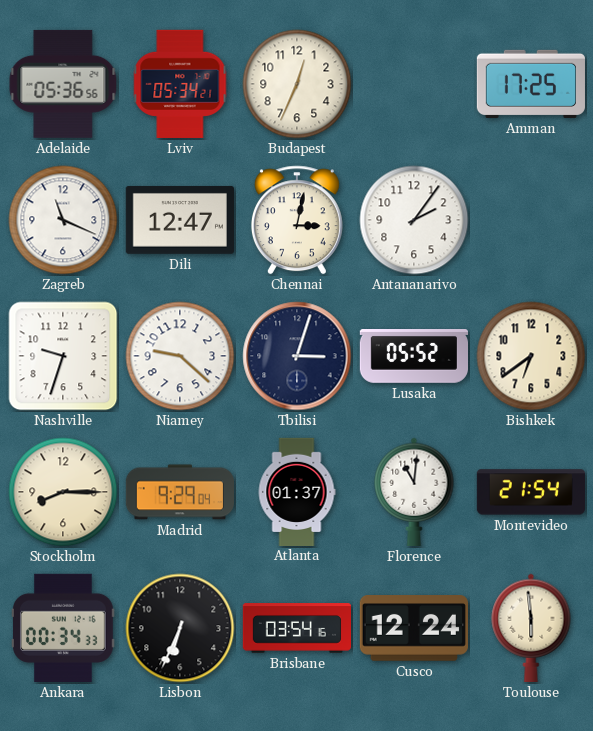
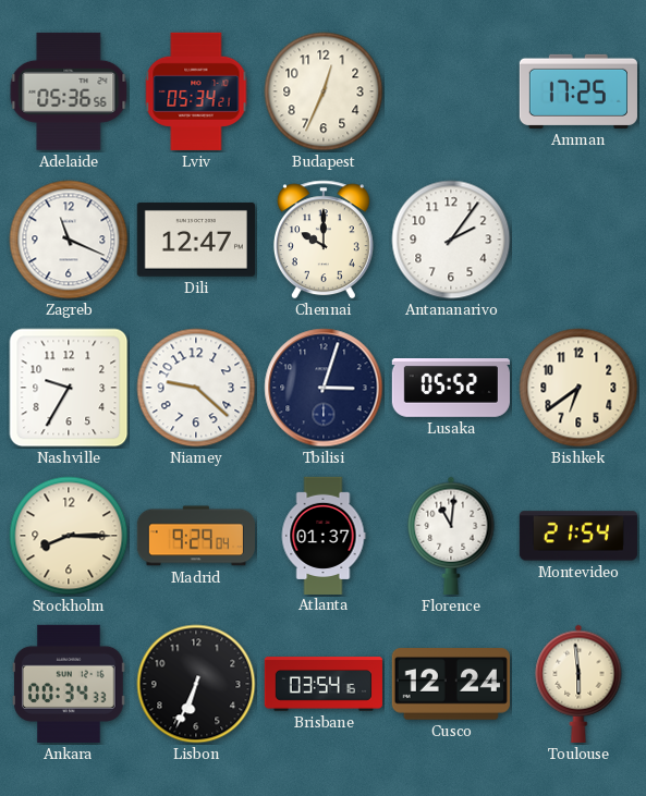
Chennai: 3:02 -> 10:00 (324, 240)
Nashville: 9:33 -> 9:35 (69, 388)
